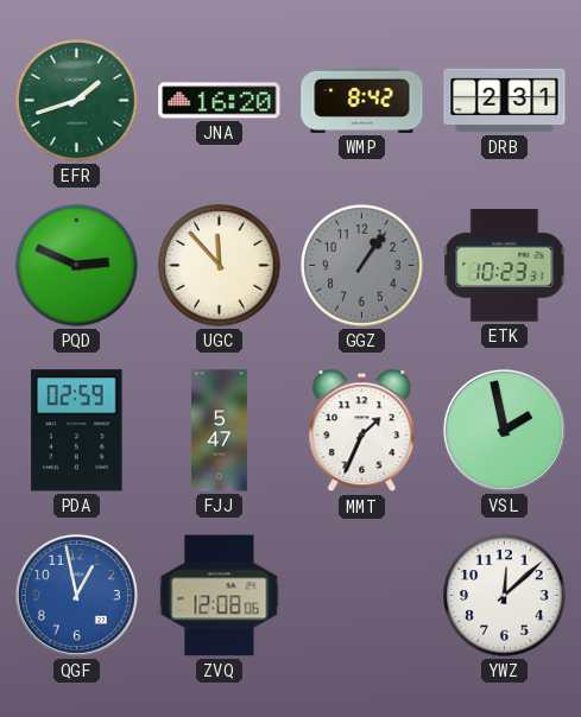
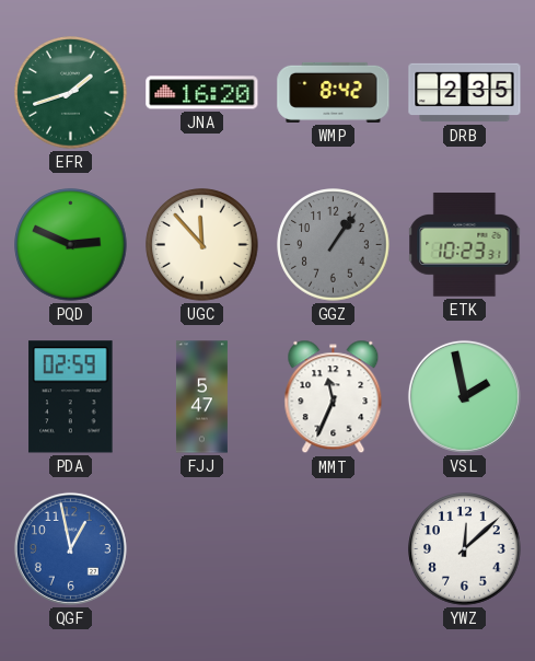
DRB: 2:31 -> 2:35 (465, 93)
MMT: 1:34 -> 11:34 (334, 397)
ZVQ: 12:08 -> none (220, 596)
